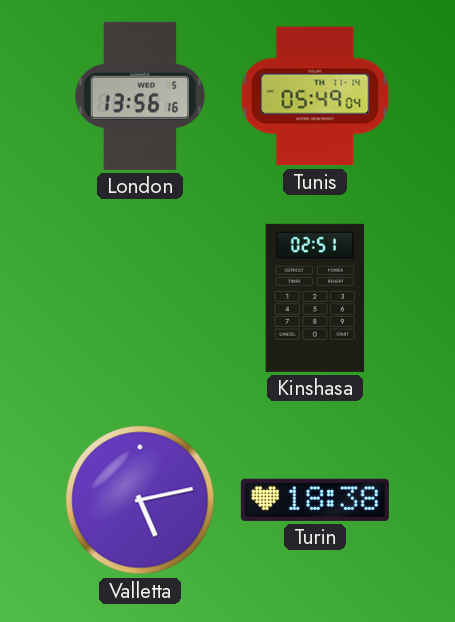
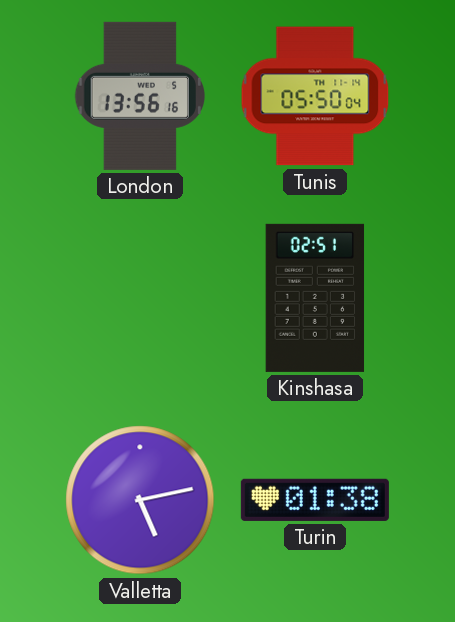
Tunis: 05:49 -> 05:50 (315, 96)
Turin: 18:38 -> 01:38 (315, 500)
